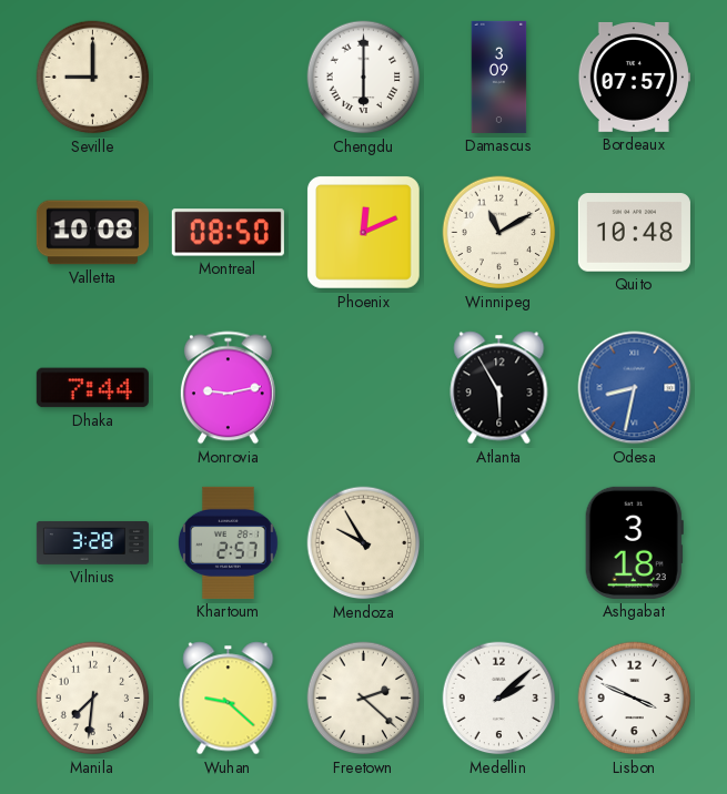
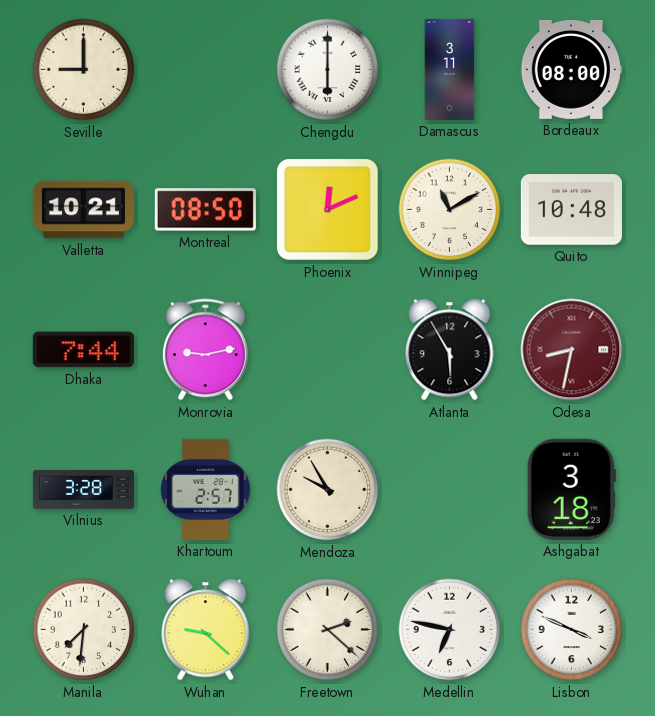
Damascus: 3:09 -> 3:11 (450, 69)
Bordeaux: 07:57 -> 08:00 (571, 69)
Valletta: 10:08 -> 10:21 (83, 210)
Odesa dial: blue -> burgundy (572, 350)
Medellin: 2:08 -> 6:47 (450, 630)
